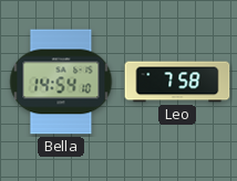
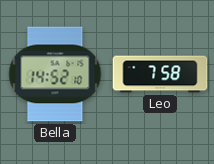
Bella: 14:54 -> 14:52 (55, 74)
